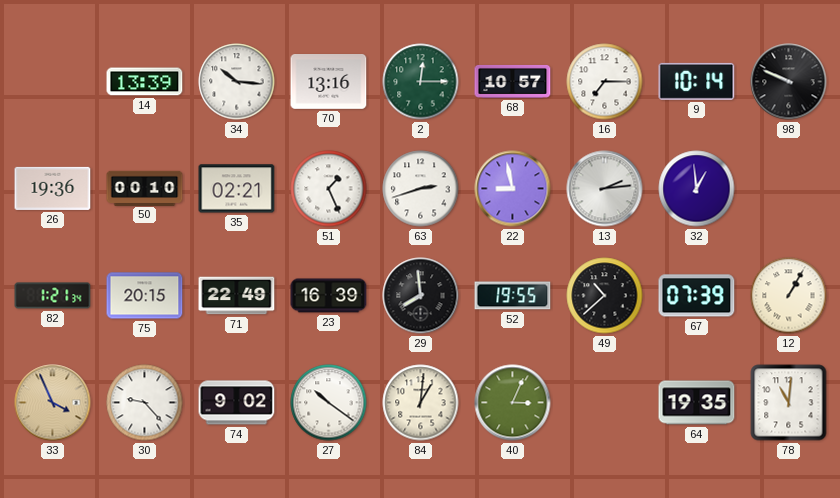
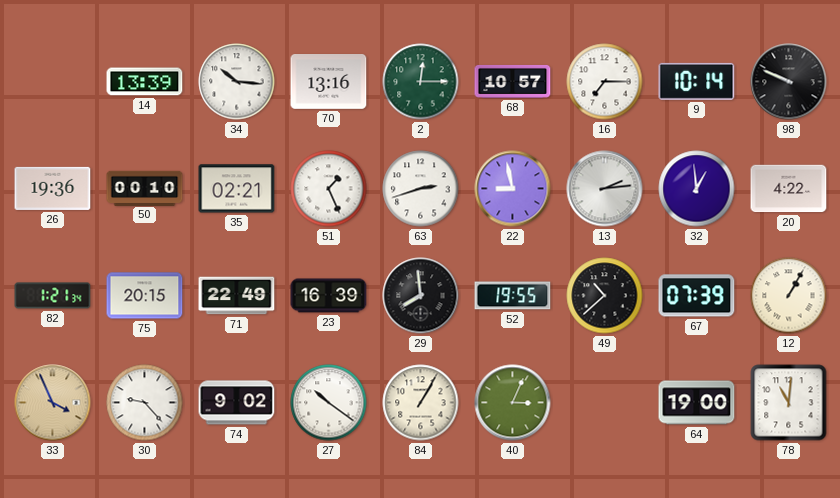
20: none -> 4:22 (789, 189)
84: 1:01 -> 1:05 (421, 403)
64: 19:35 -> 19:00 (697, 403)
